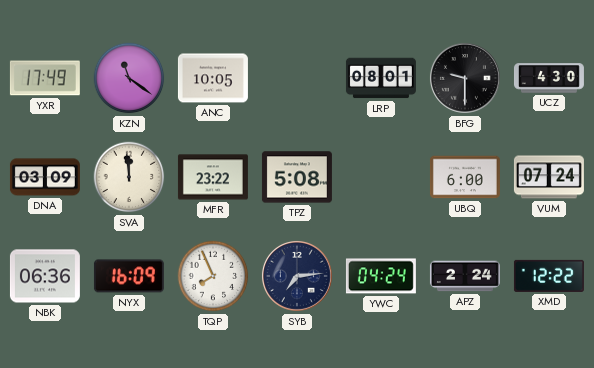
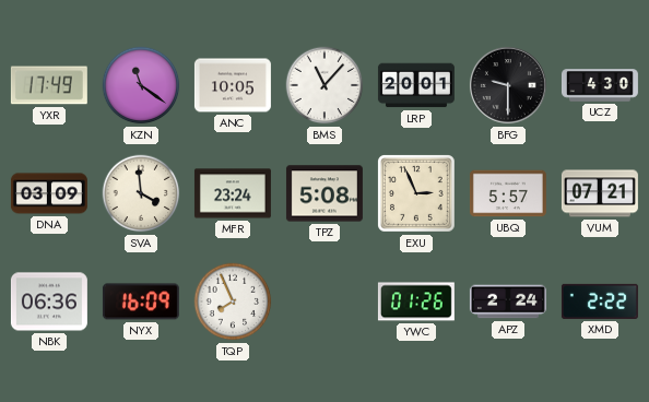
BMS: none -> 11:07 (324, 85)
LRP: 08:01 -> 20:01 (416, 85)
SVA: 11:59 -> 3:59 (141, 193)
MFR: 23:22 -> 23:24 (233, 193)
EXU: none -> 2:56 (417, 194)
UBQ: 6:00 -> 5:57 (508, 193)
VUM: 07:24 -> 07:21 (600, 193)
SYB: 7:14 -> none (297, 276)
YWC: 04:24 -> 01:26 (416, 301)
XMD: 12:22 -> 2:22 (600, 301)
